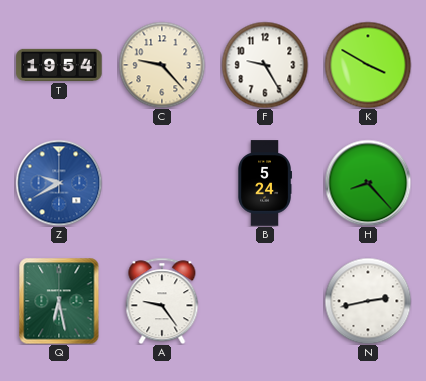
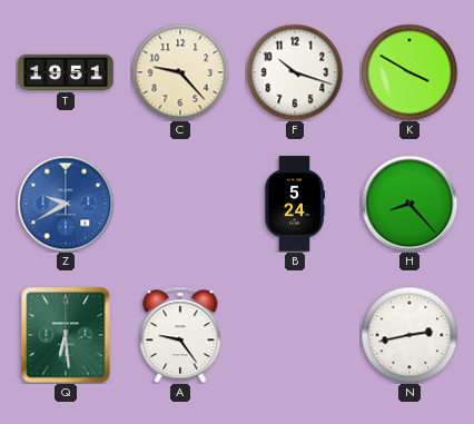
T: 19:54 -> 19:51 (66, 72)
F: 9:25 -> 10:18 (295, 72)
Q: 6:28 -> 6:29 (66, 335)
